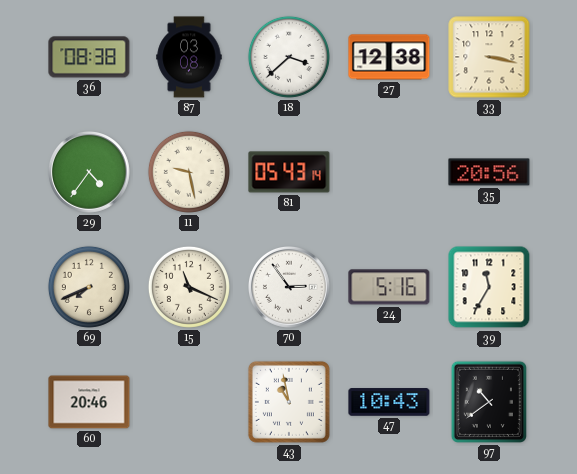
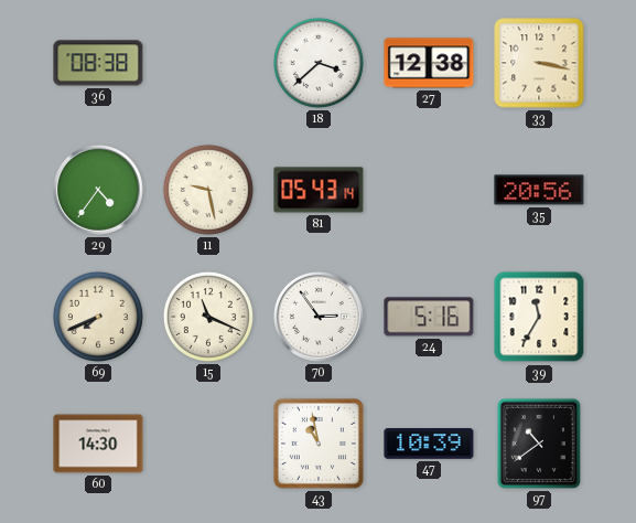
87: 03:08 -> none (189, 57)
60: 20:46 -> 14:30 (98, 444)
47: 10:43 -> 10:39 (429, 444)
